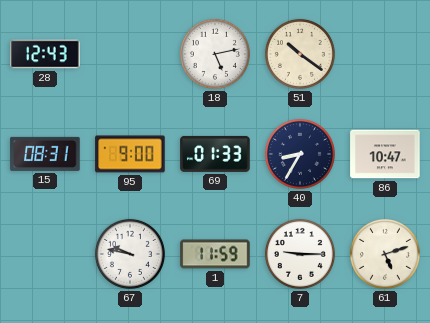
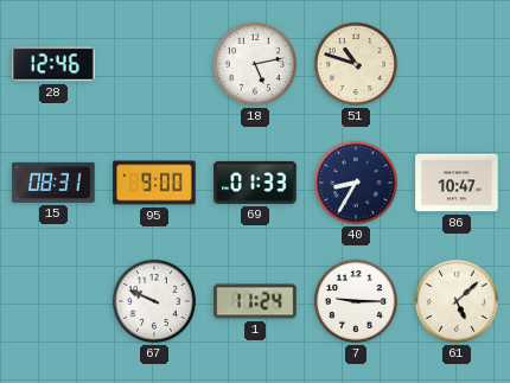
28: 12:43 -> 12:46 (53, 64)
51: 10:21 -> 10:48 (356, 64)
67: 9:47 -> 9:49 (154, 301)
1: 11:59 -> 11:24 (255, 301)
61: 5:12 -> 5:08 (457, 301)
